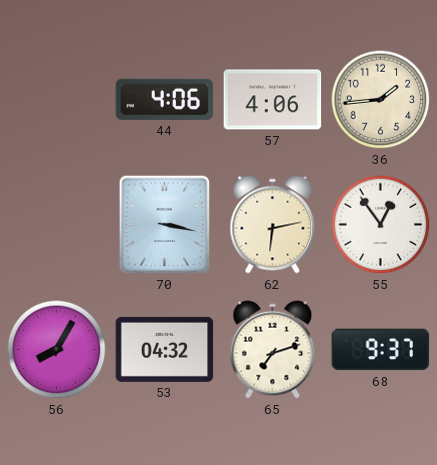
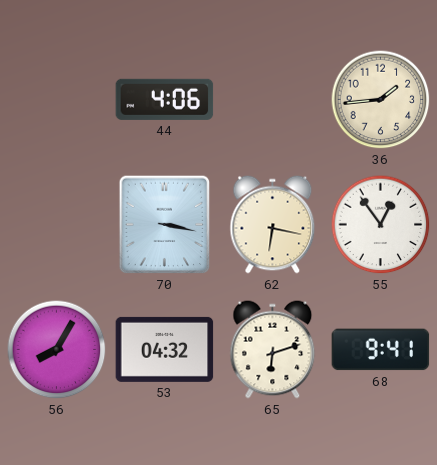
57: 4:06 -> none (273, 100)
62: 6:13 -> 6:17 (273, 225)
65: 7:12 -> 6:12 (273, 350)
68: 9:37 -> 9:41 (381, 350)
